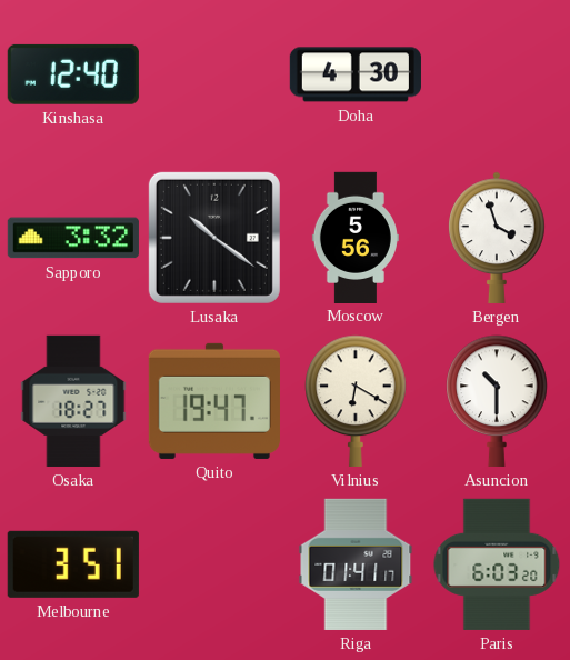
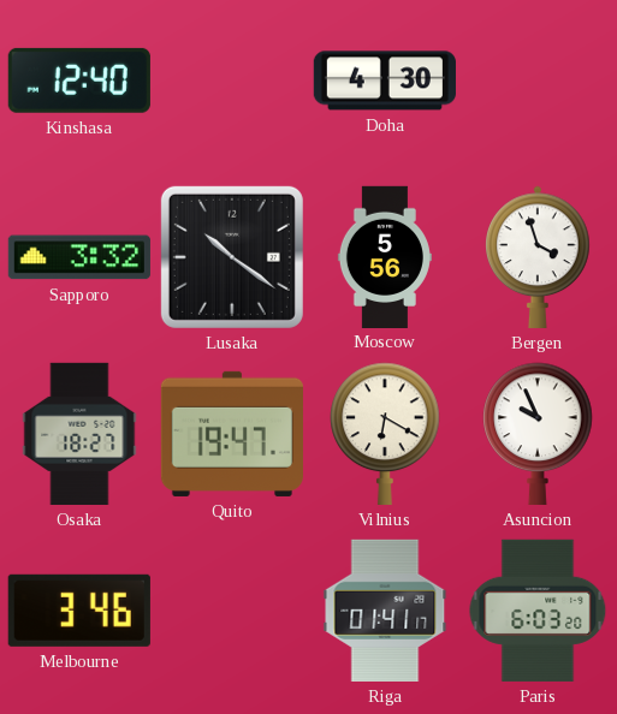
Asuncion: 10:30 -> 9:56 (538, 434)
Melbourne: 3:51 -> 3:46 (79, 611)
